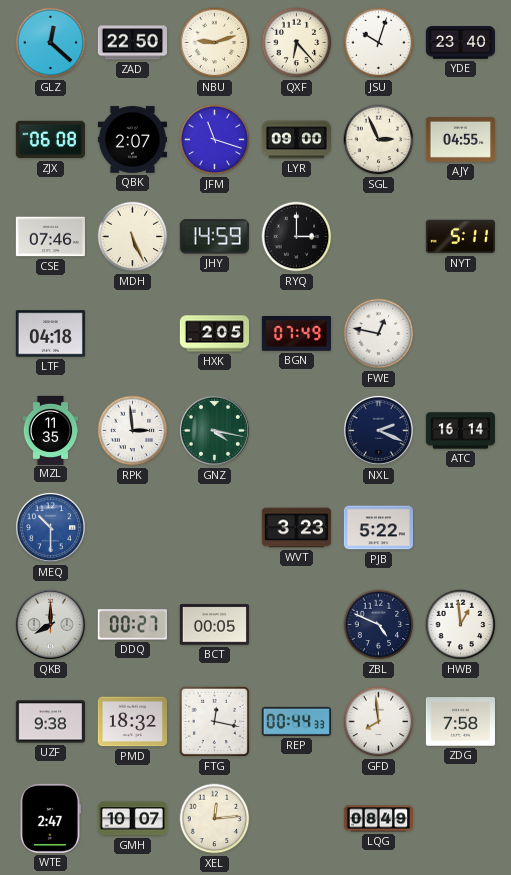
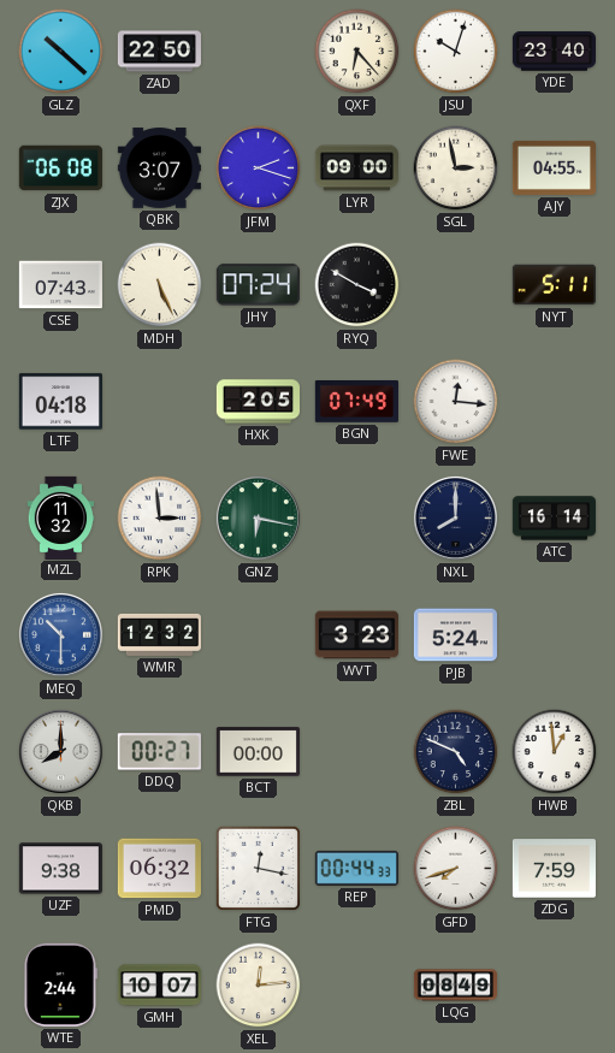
GLZ: 12:22 -> 10:22 (61, 52)
NBU: 9:12 -> none (215, 43)
QBK: 2:07 -> 3:07 (159, 168)
JFM: 11:18 -> 2:18 (259, 168)
SGL: 2:56 -> 2:58 (456, 168)
CSE: 07:46 -> 07:43 (60, 285)
JHY: 14:59 -> 07:24 (258, 285)
RYQ: 3:00 -> 3:50 (357, 285)
FWE: 12:47 -> 12:16 (456, 402)
MZL: 11:35 -> 11:32 (61, 517)
GNZ: 4:17 -> 6:17 (258, 517)
NXL: 2:19 -> 8:00 (455, 517)
WMR: none -> 12:32 (159, 634)
PJB: 5:22 -> 5:24 (455, 635)
BCT: 00:05 -> 00:00 (258, 752)
PMD: 18:32 -> 06:32 (159, 869)
GFD: 7:59 -> 7:42 (456, 869)
ZDG: 7:58 -> 7:59 (554, 869)
WTE: 2:47 -> 2:44 (60, 984)
